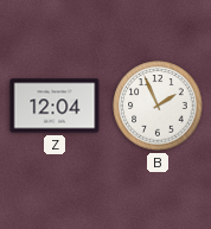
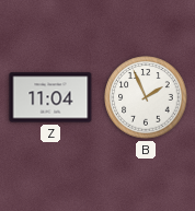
Z: 12:04 -> 11:04 (50, 97)
